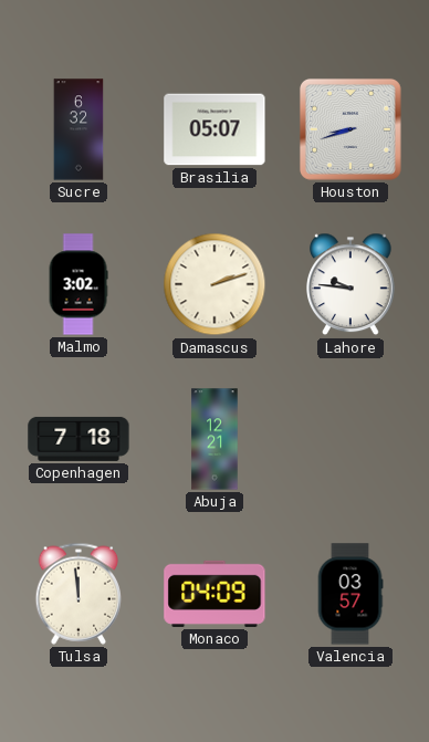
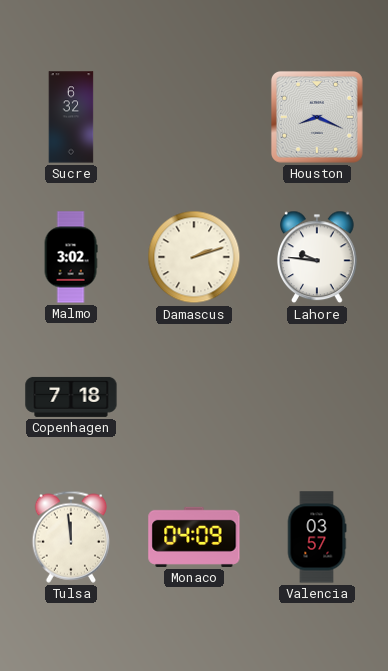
Brasilia: 05:07 -> none (214, 129)
Houston: 8:42 -> 8:19 (317, 117)
Abuja: 12:21 -> none (214, 439)
